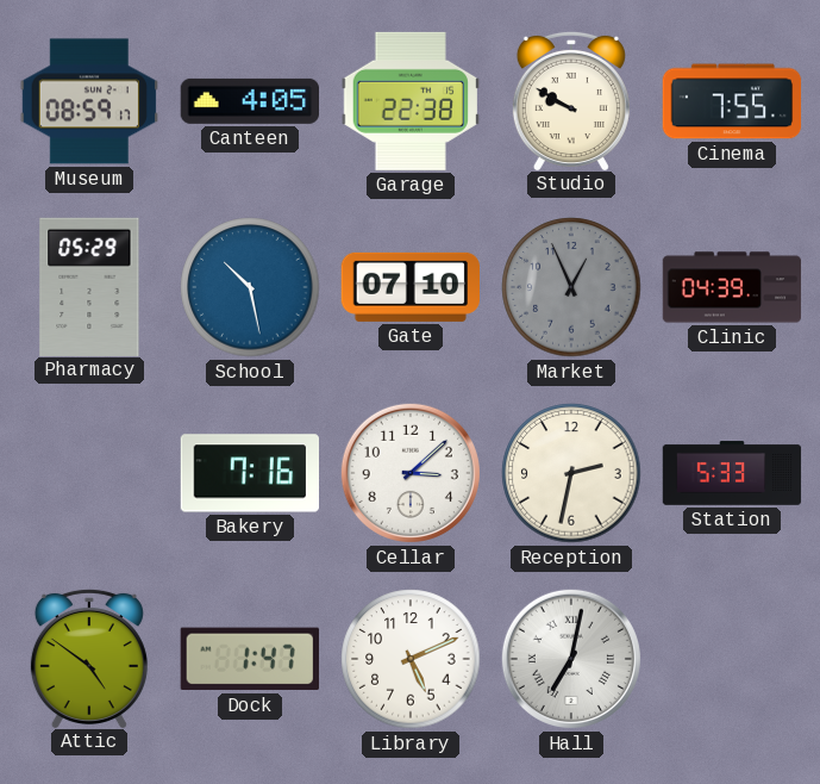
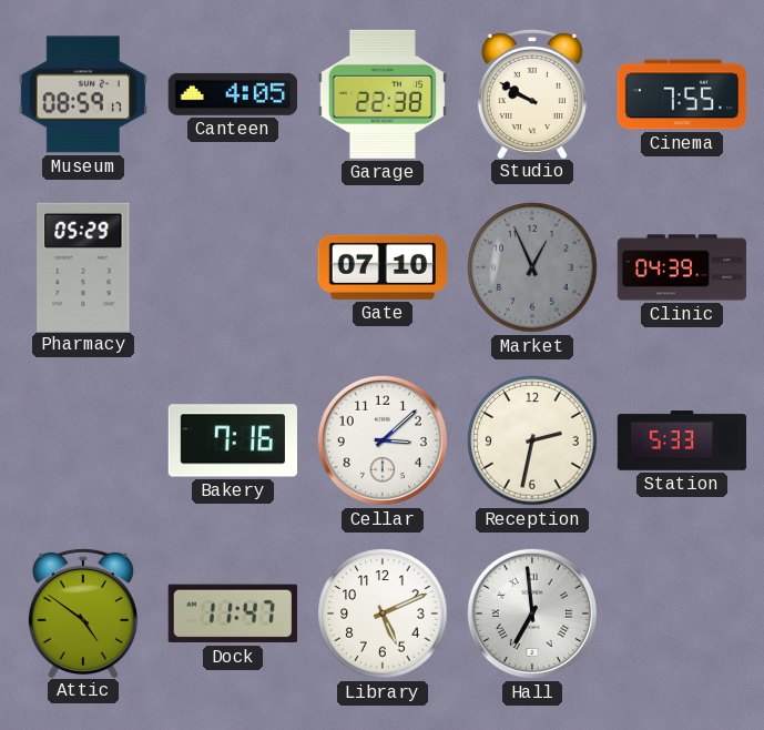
School: 10:28 -> none (250, 287)
Dock: 1:47 -> 11:47 (233, 614)
Hall: 7:02 -> 6:59 (532, 614)
